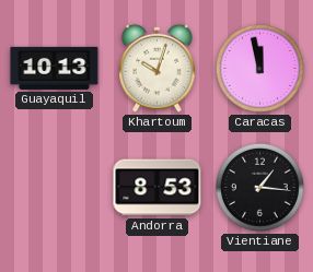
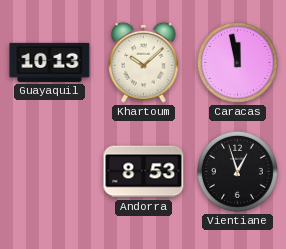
Khartoum: 10:03 -> 10:08 (144, 62)
Vientiane: 1:16 -> 12:57 (237, 171)
